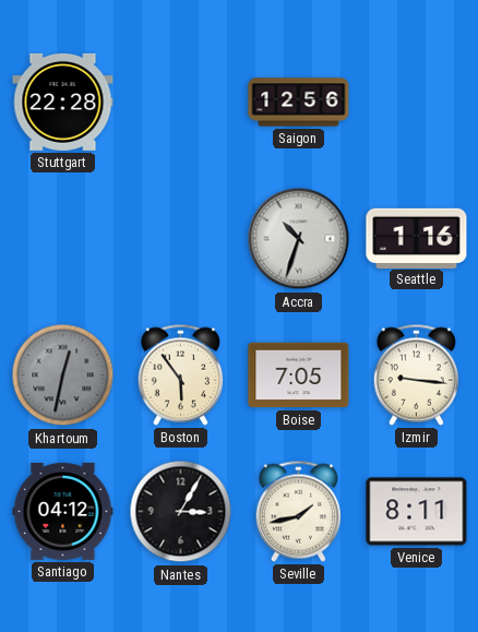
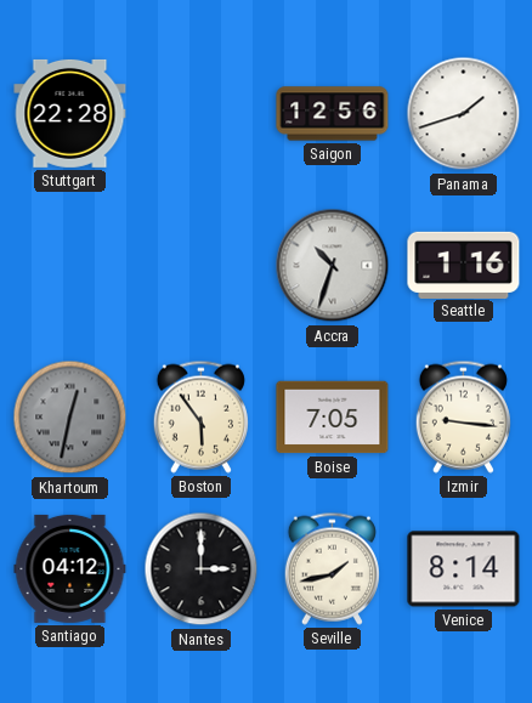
Panama: none -> 1:42 (464, 114)
Nantes: 3:05 -> 3:00 (202, 569)
Venice: 8:11 -> 8:14 (464, 569)
